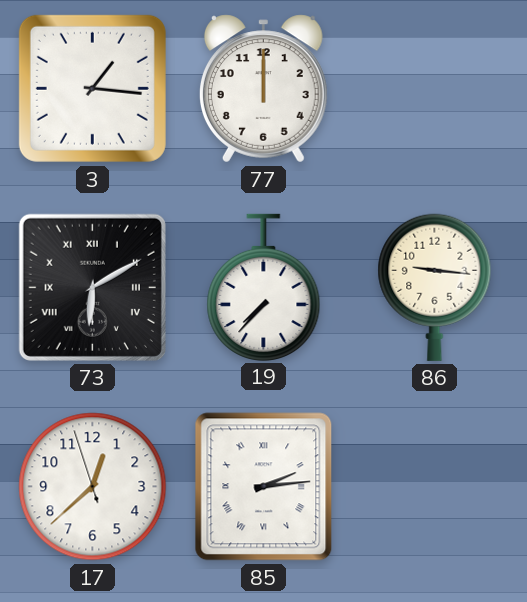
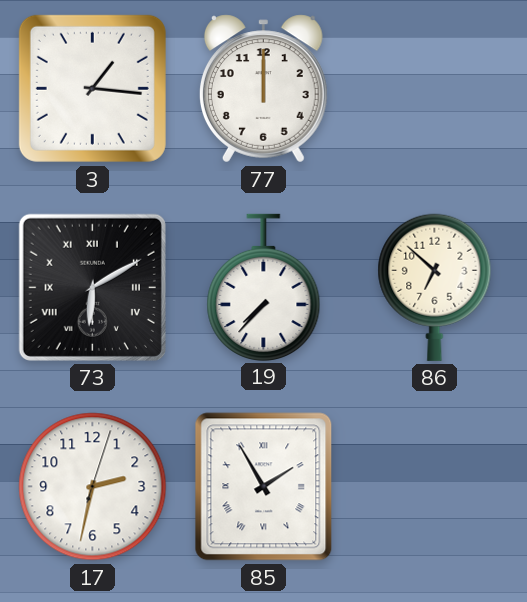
86: 9:16 -> 6:52 (435, 287)
17: 12:37 -> 2:32 (93, 487)
85: 2:14 -> 1:55 (264, 487)
